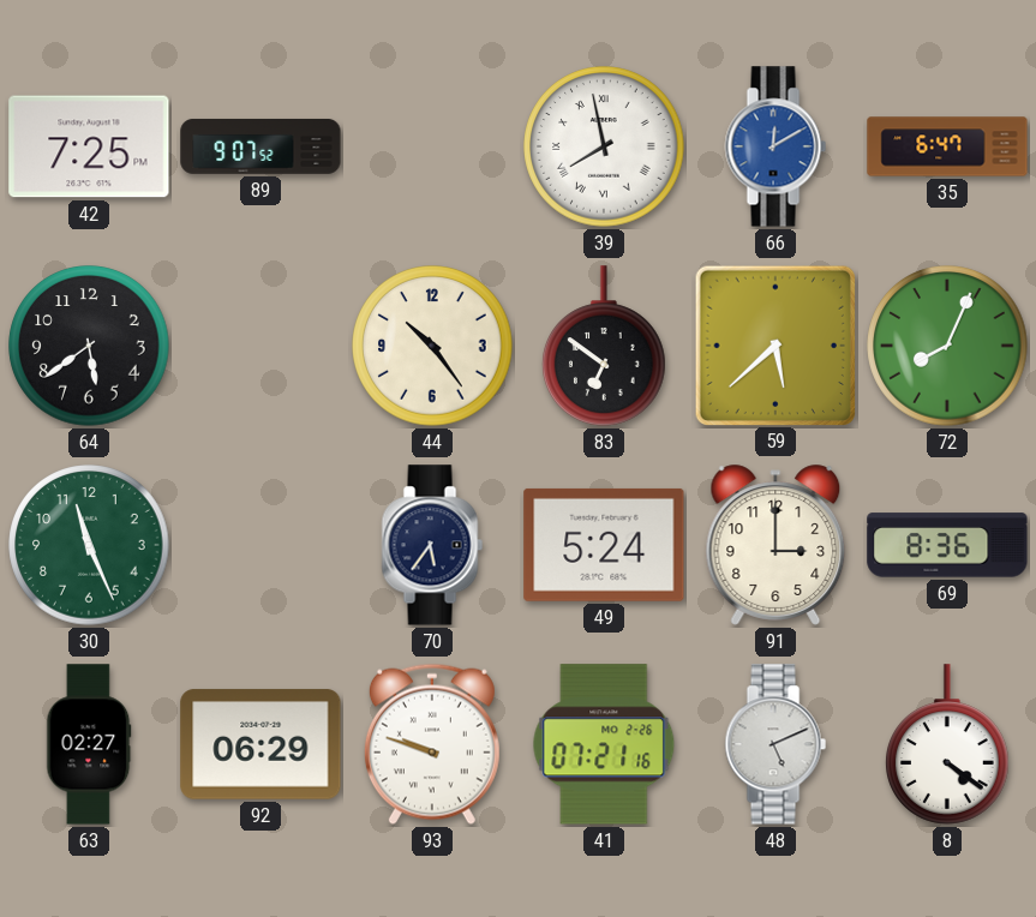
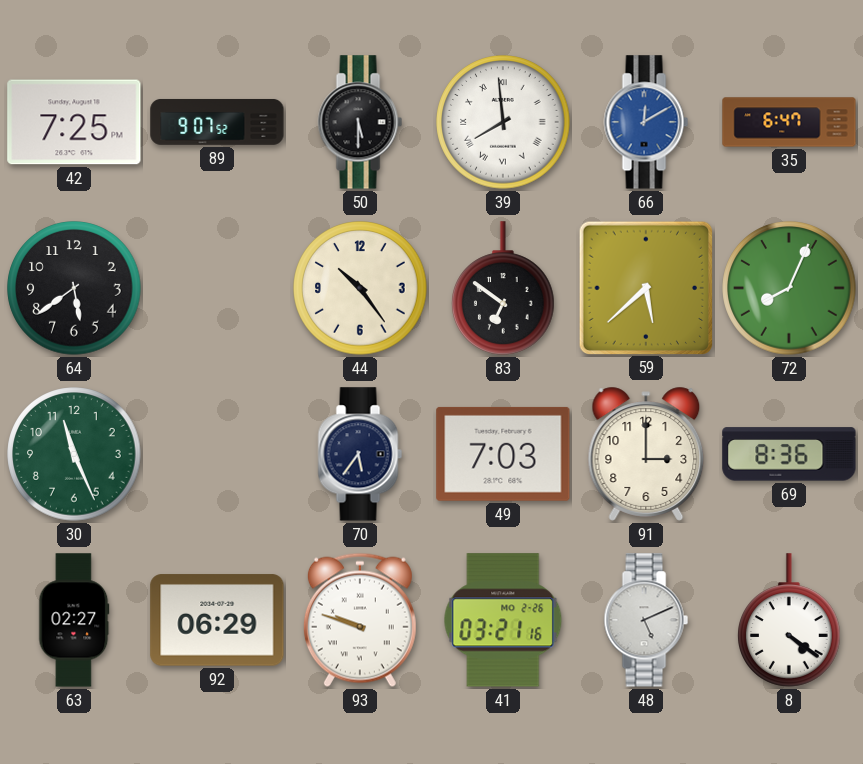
50: none -> 5:30 (360, 122)
39: 7:58 -> 7:59 (503, 122)
49: 5:24 -> 7:03 (503, 454)
41: 07:21 -> 03:21 (503, 620)
